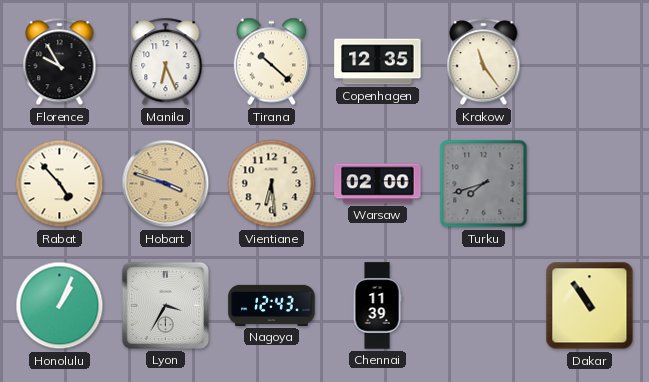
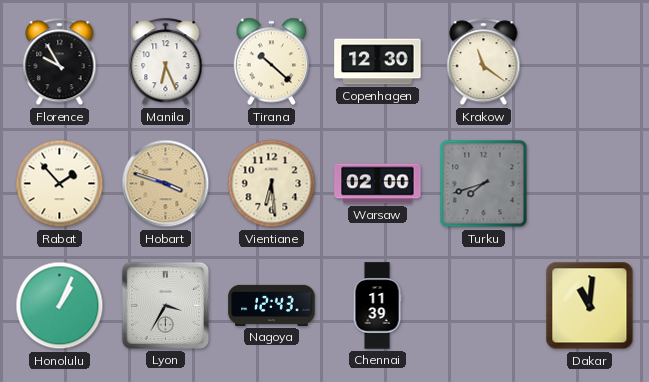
Copenhagen: 12:35 -> 12:30 (378, 62)
Krakow: 11:24 -> 11:21 (484, 62)
Rabat: 4:53 -> 1:53 (60, 184)
Dakar: 10:54 -> 11:01 (590, 306)
